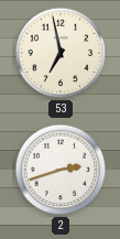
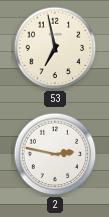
2: 2:42 -> 2:47 (55, 154)
